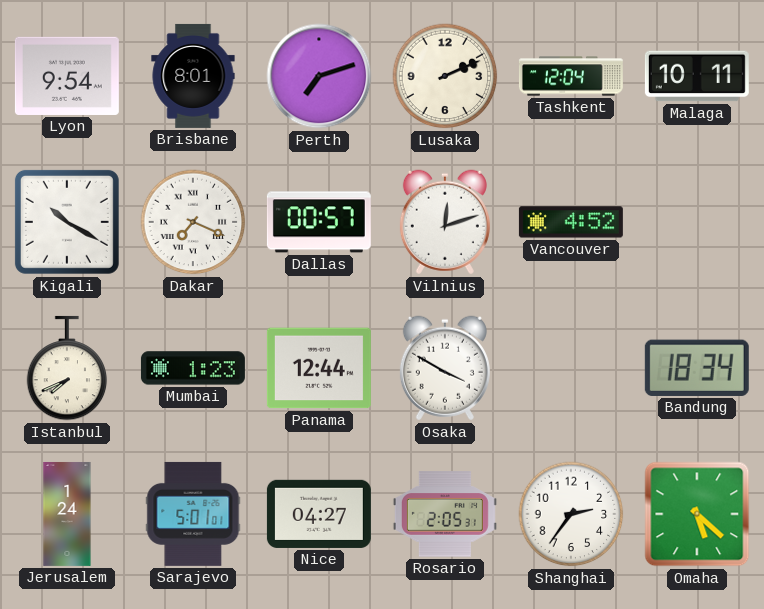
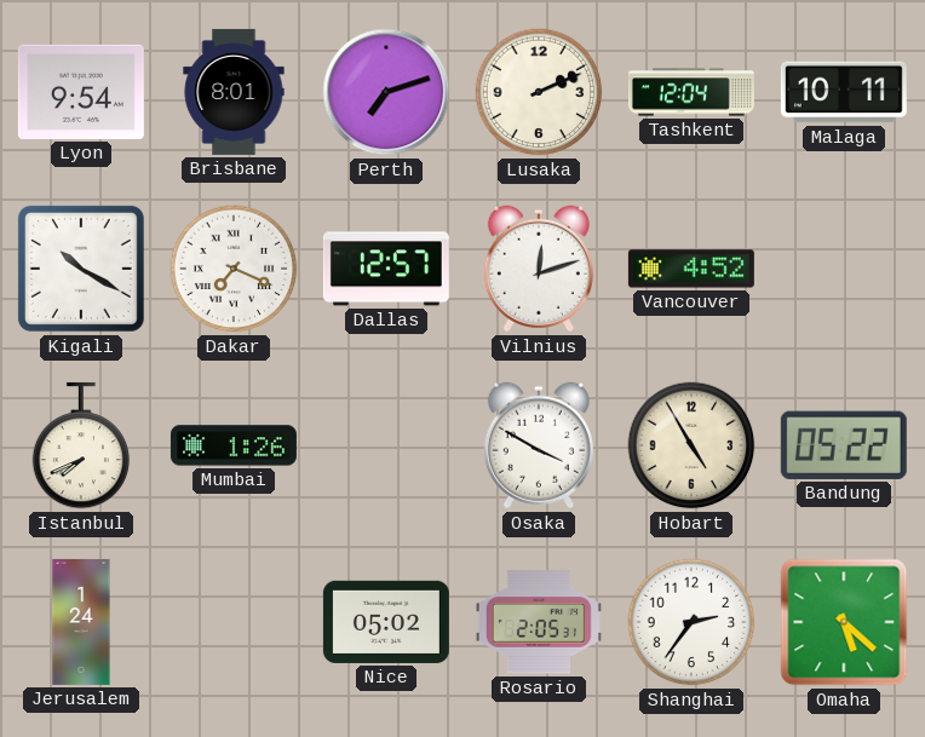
Dallas: 00:57 -> 12:57 (386, 269)
Mumbai: 1:23 -> 1:26 (234, 445)
Panama: 12:44 -> none (319, 368)
Hobart: none -> 4:55 (691, 445)
Bandung: 18:34 -> 05:22 (844, 445)
Sarajevo: 5:01 -> none (193, 514)
Nice: 04:27 -> 05:02 (386, 622)
